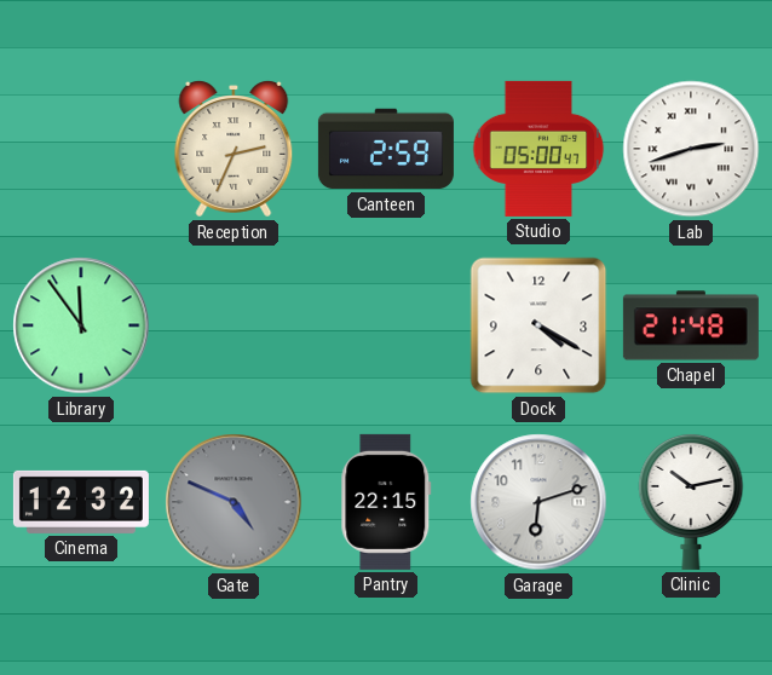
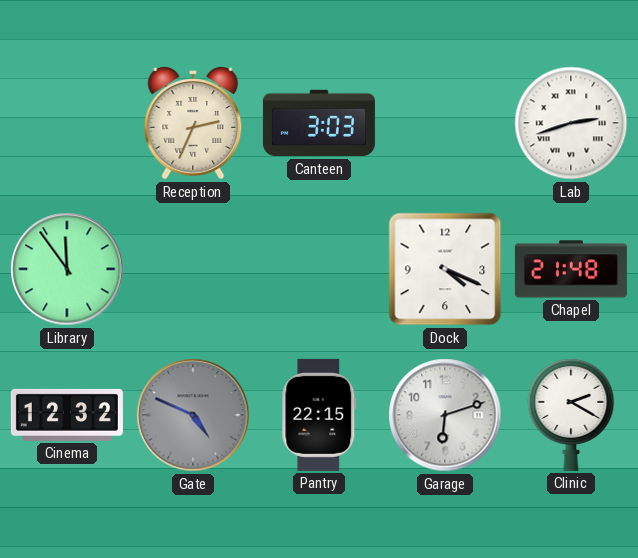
Canteen: 2:59 -> 3:03 (319, 123)
Studio: 05:00 -> none (538, 149)
Dock: 4:20 -> 4:19 (445, 269)
Clinic: 10:13 -> 2:20 (571, 414)
